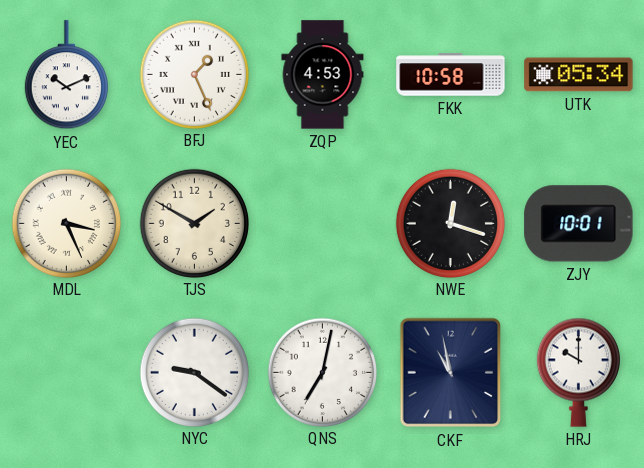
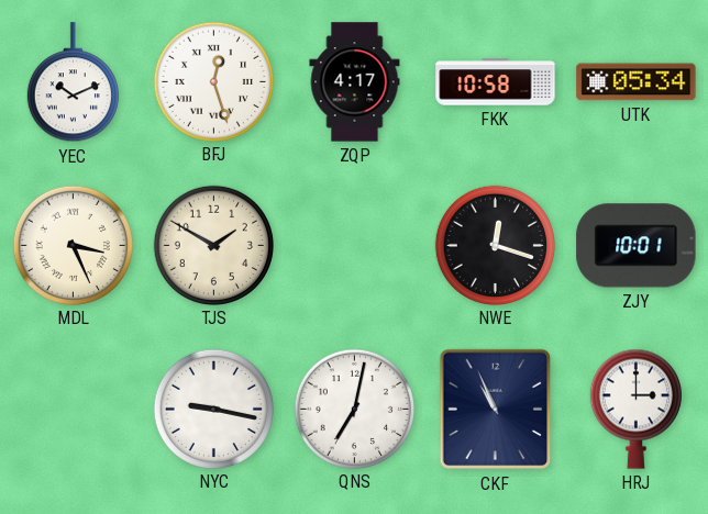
BFJ: 1:26 -> 12:27 (213, 81)
ZQP: 4:53 -> 4:17 (355, 82)
NYC: 9:21 -> 9:17 (213, 409)
CKF: 10:58 -> 10:56 (496, 410)
HRJ: 10:00 -> 3:00 (635, 409)
